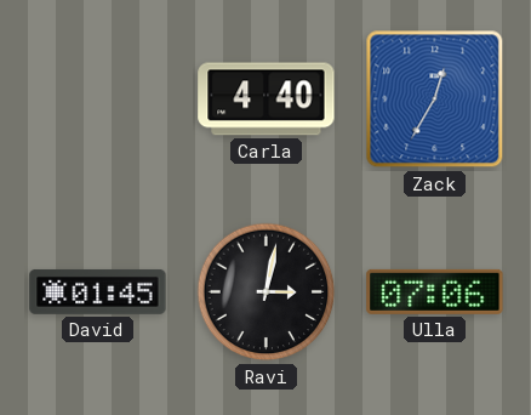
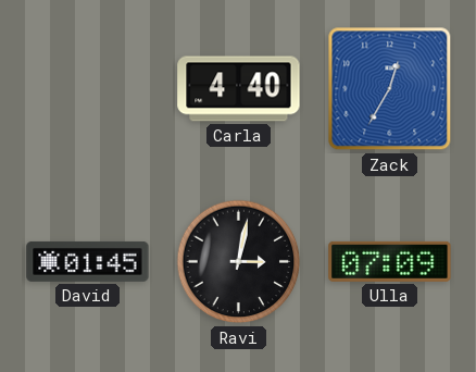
Ulla: 07:06 -> 07:09 (390, 261)
